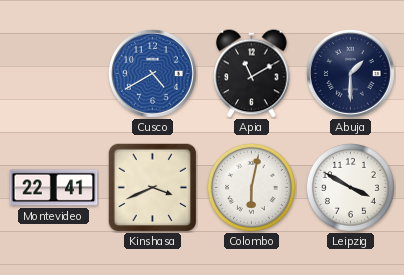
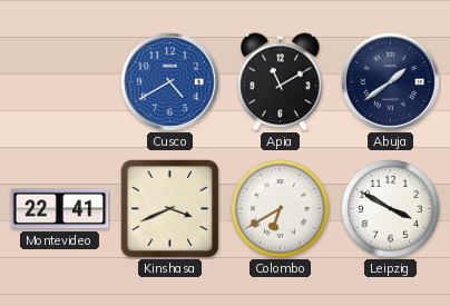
Abuja: 1:30 -> 1:39 (390, 81)
Colombo: 6:02 -> 6:40 (280, 208)
